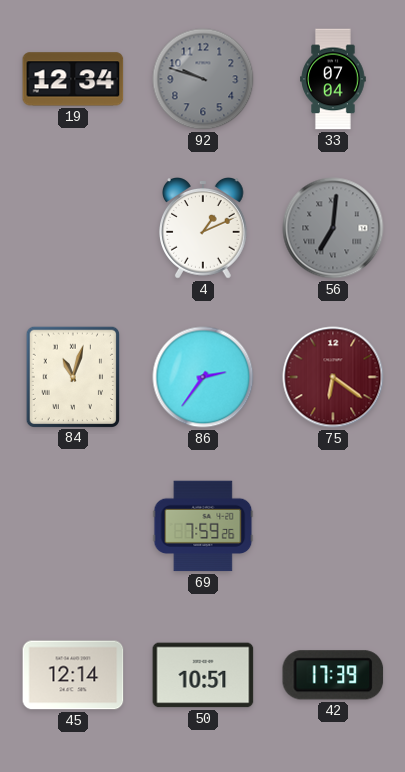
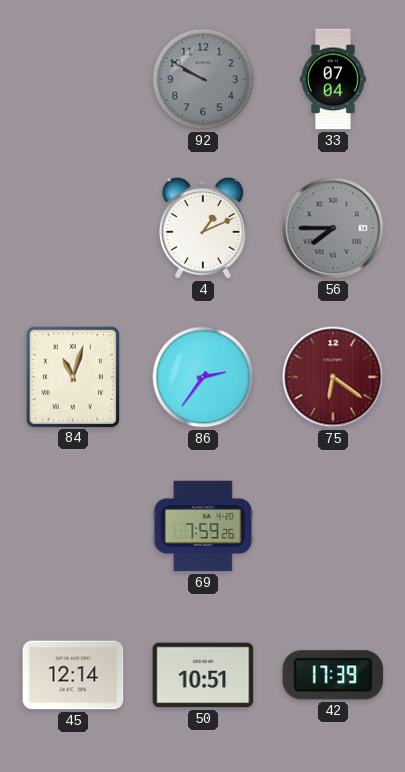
19: 12:34 -> none (73, 79)
92: 9:48 -> 9:50 (203, 79)
56: 7:01 -> 7:45 (333, 228)
